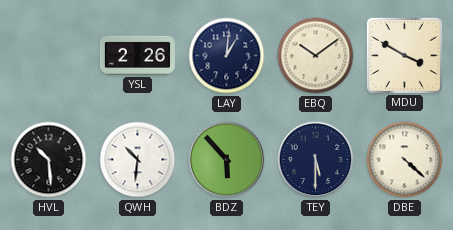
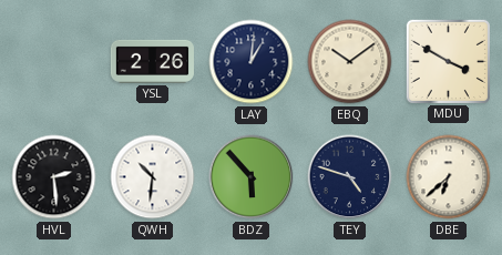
HVL: 10:29 -> 2:29 (54, 177)
TEY: 5:30 -> 4:48 (350, 177)
DBE: 4:22 -> 6:38 (449, 177)
